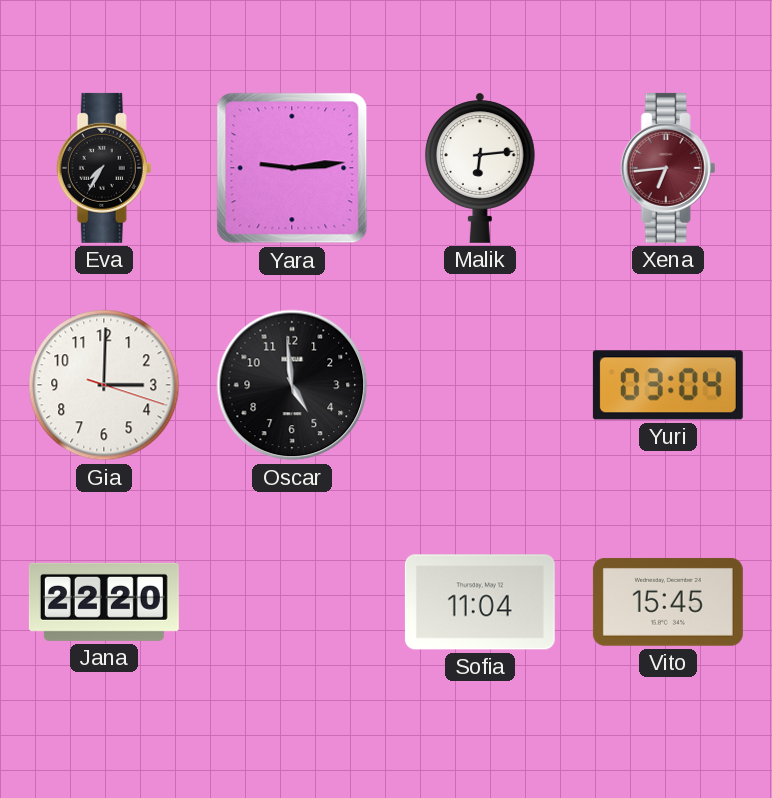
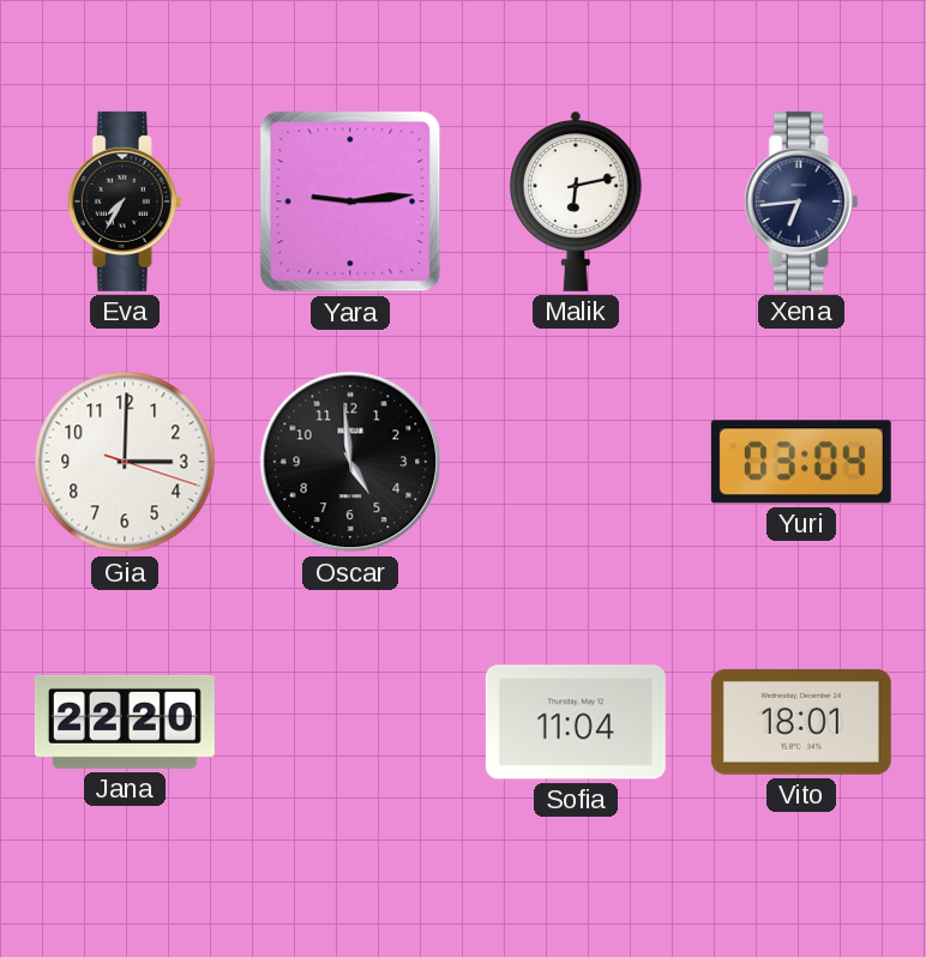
Malik: 6:14 -> 6:13 (576, 201)
Xena dial: burgundy -> navy (801, 201)
Vito: 15:45 -> 18:01 (801, 722)
